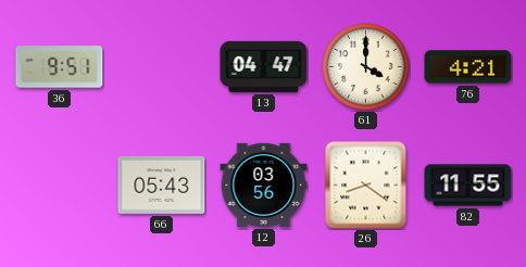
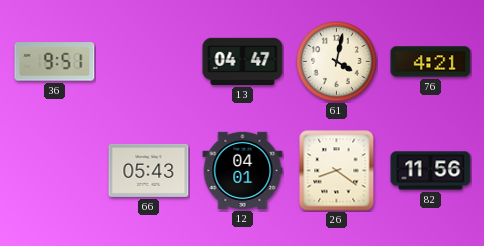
61: 4:00 -> 4:02 (337, 62)
12: 03:56 -> 04:01 (243, 170)
82: 11:55 -> 11:56 (431, 171)
